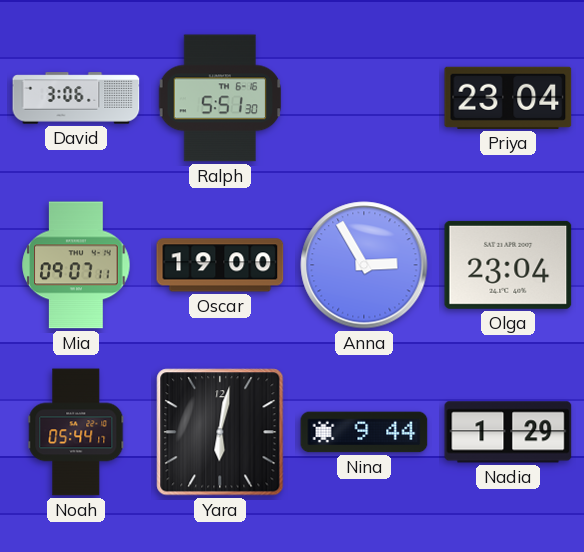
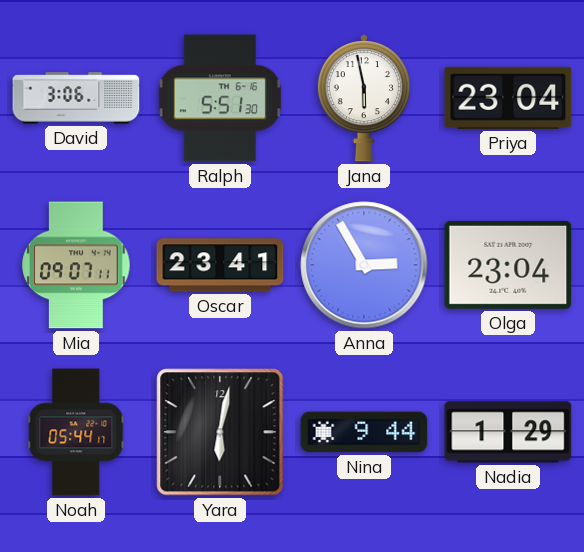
Jana: none -> 5:58 (364, 98)
Oscar: 19:00 -> 23:41 (220, 265)
